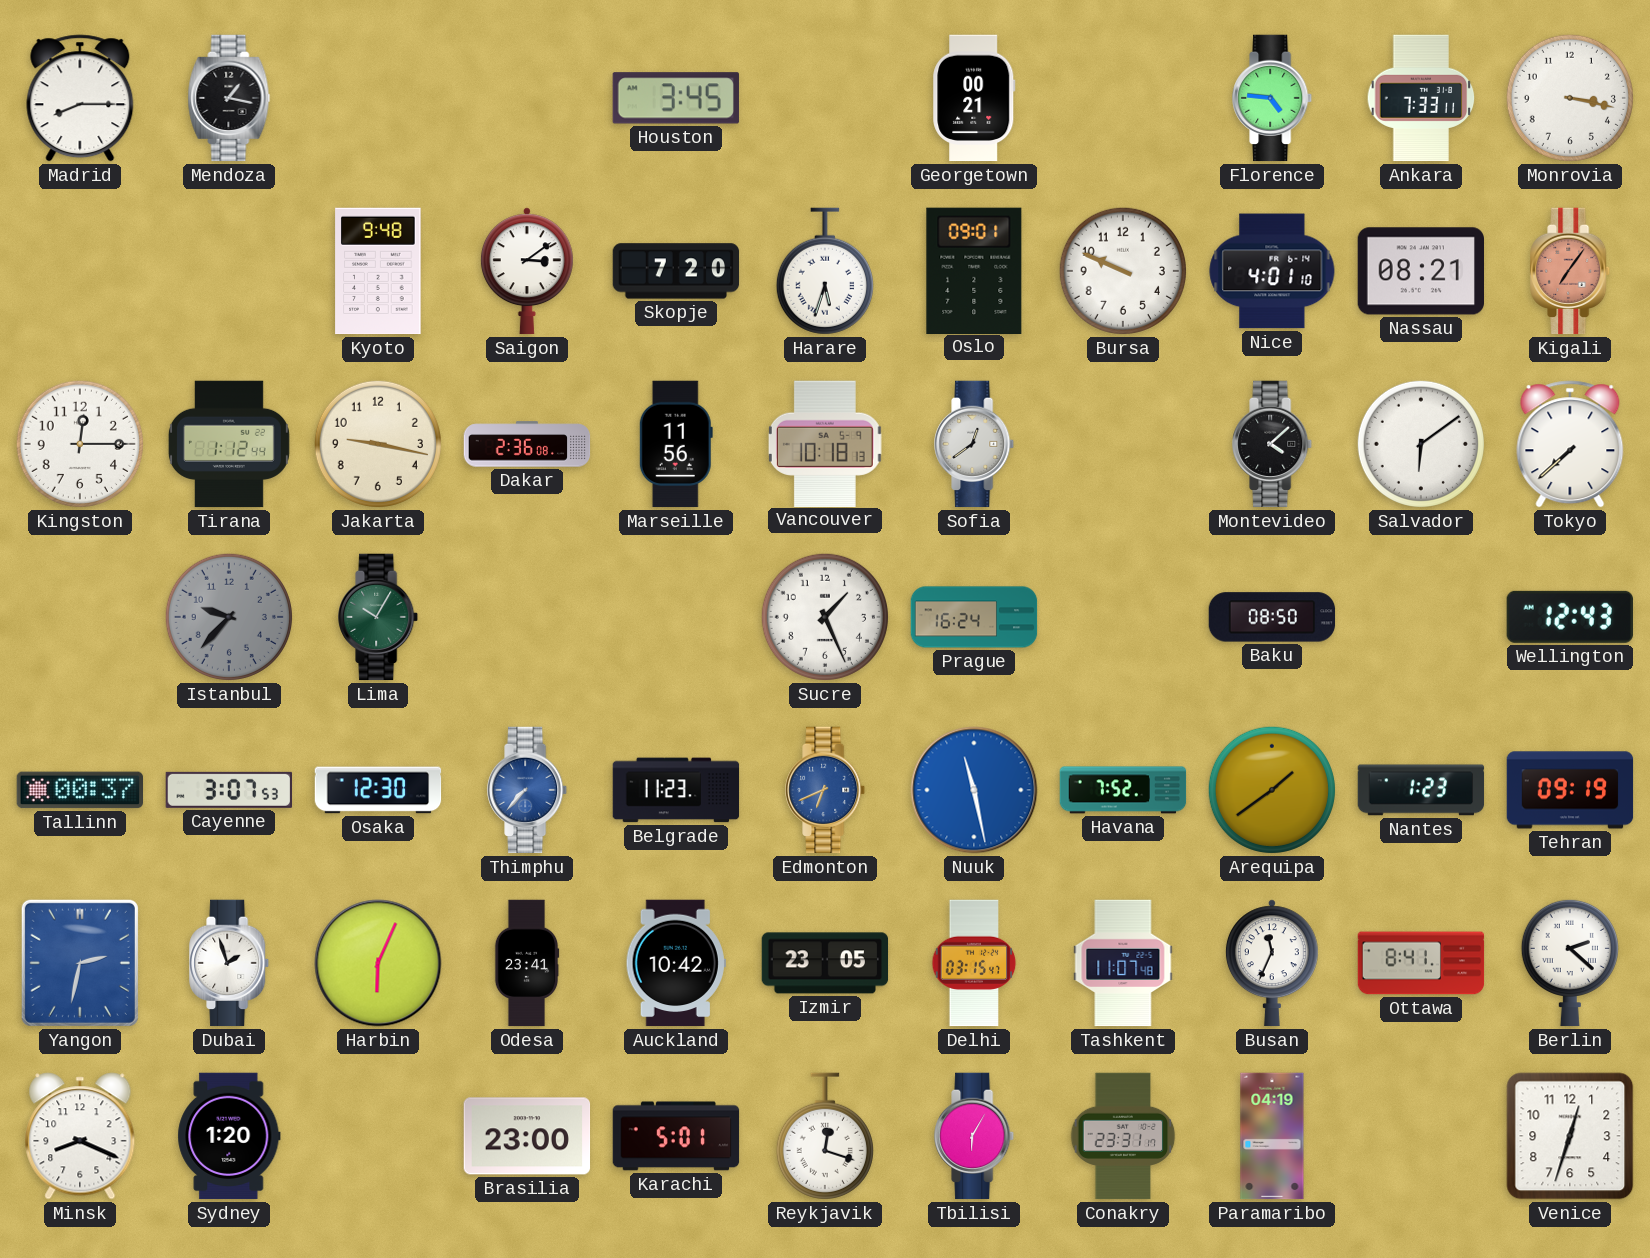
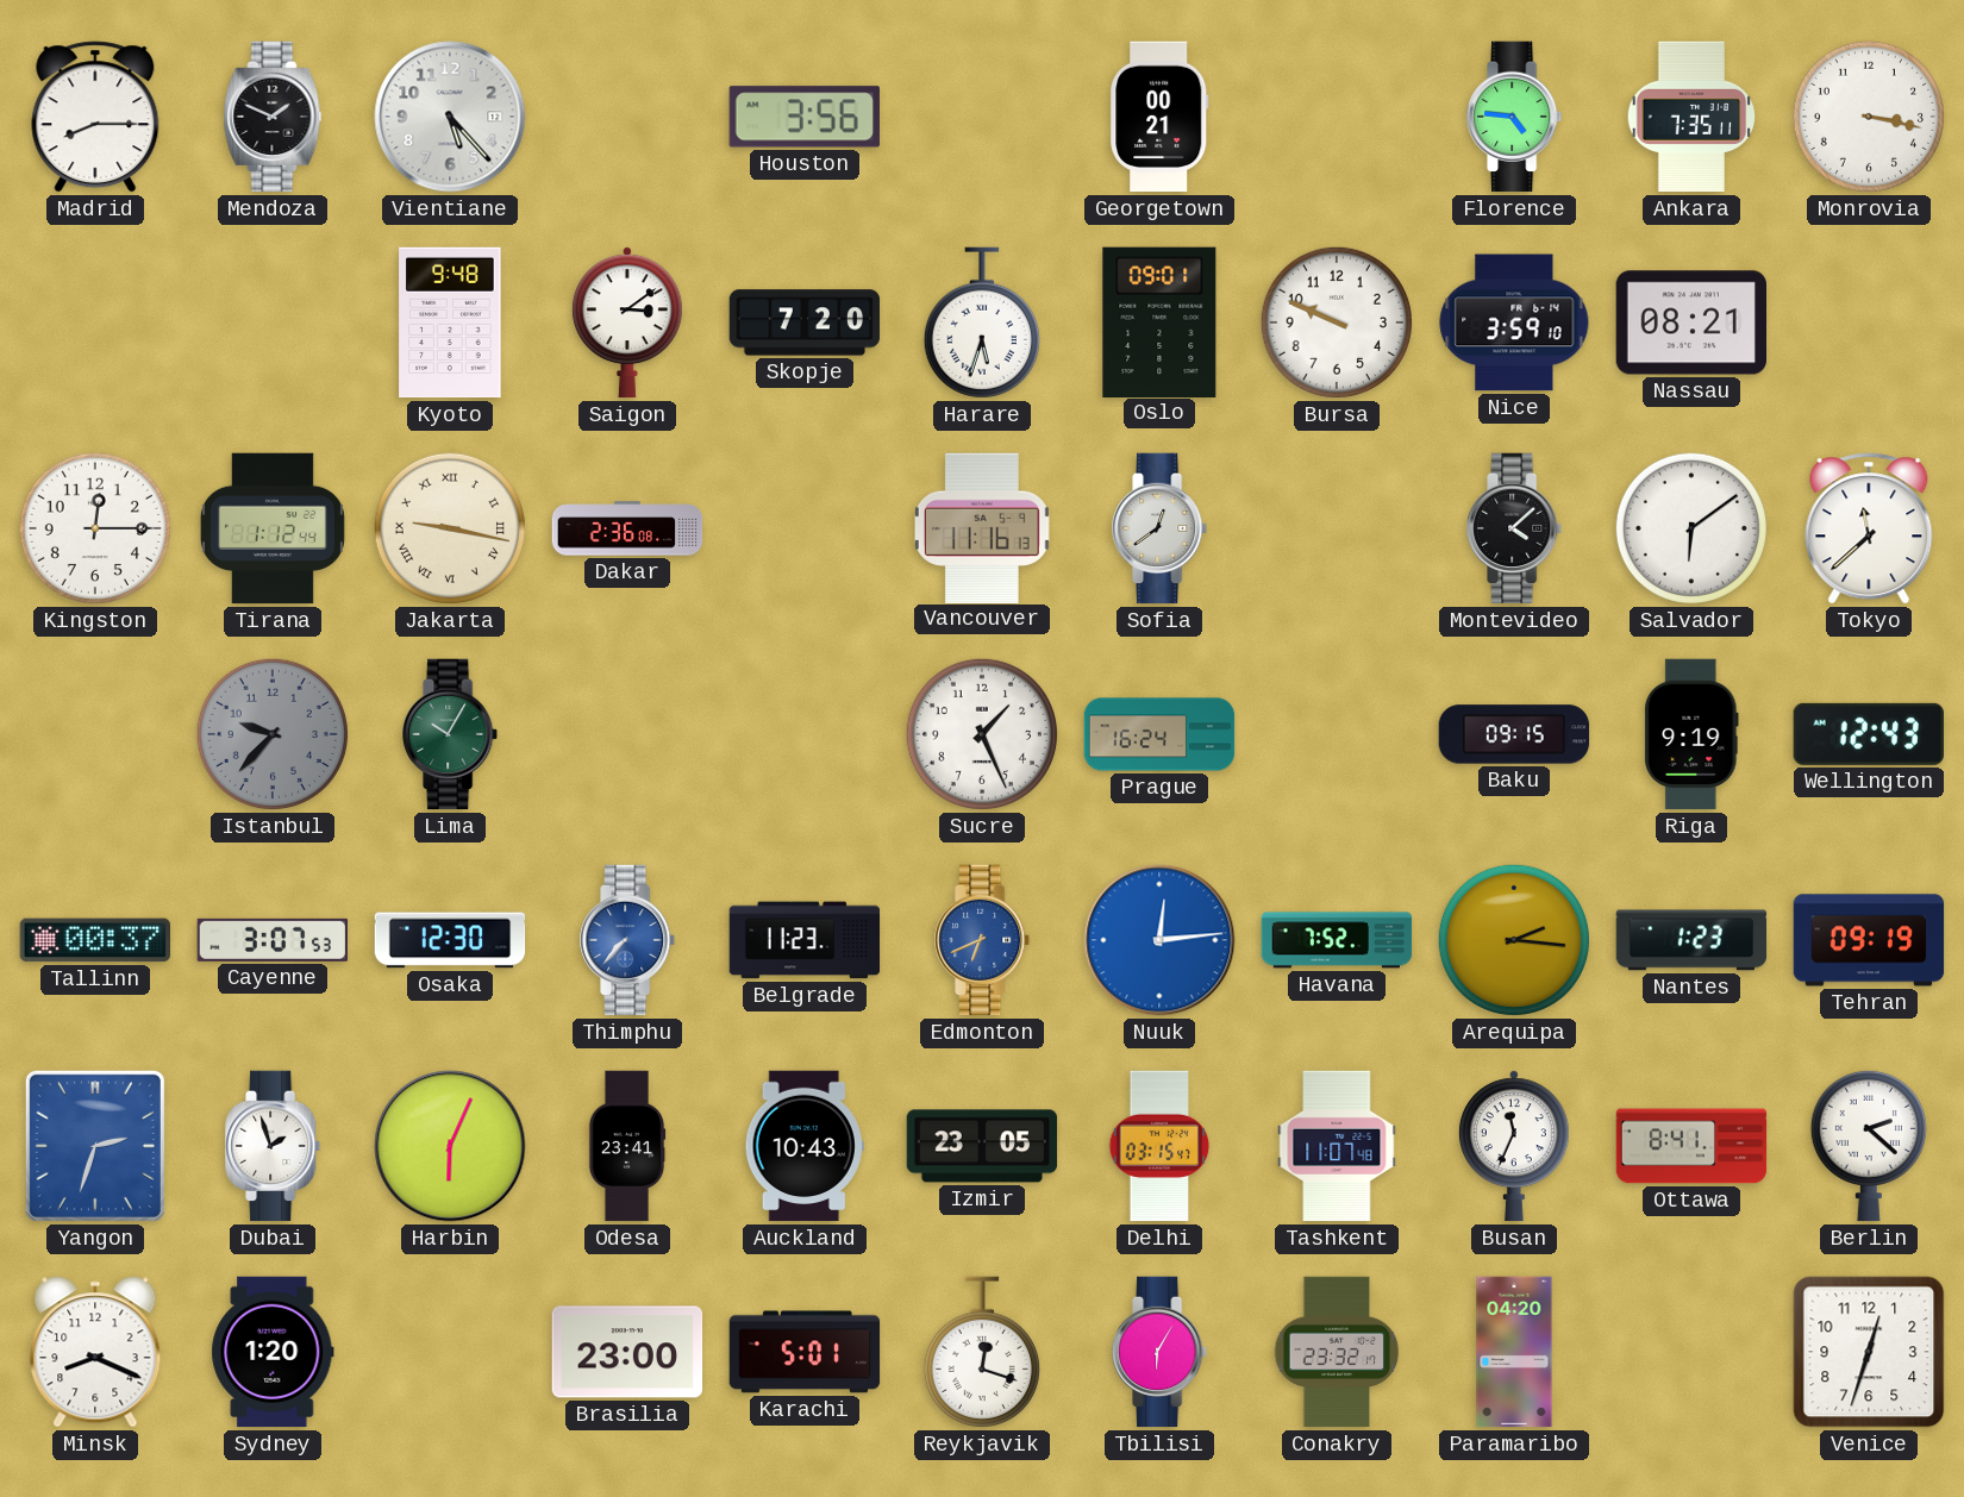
Mendoza: 1:17 -> 1:49 (273, 117)
Vientiane: none -> 5:23 (450, 117)
Houston: 3:45 -> 3:56 (805, 117)
Ankara: 7:33 -> 7:35 (1691, 117)
Nice: 4:01 -> 3:59 (1514, 322)
Kigali: 7:06 -> none (1571, 271)
Jakarta numerals: Arabic -> Roman (450, 528)
Marseille: 11:56 -> none (676, 444)
Vancouver: 10:18 -> 11:16 (982, 527)
Tokyo: 7:38 -> 11:38 (1869, 528)
Baku: 08:50 -> 09:15 (1514, 734)
Riga: none -> 9:19 (1691, 734)
Nuuk: 11:28 -> 12:14 (1159, 940)
Arequipa: 1:39 -> 2:16 (1514, 940)
Yangon: 2:32 -> 2:33 (95, 1146)
Auckland: 10:42 -> 10:43 (805, 1146)
Conakry: 23:31 -> 23:32 (1337, 1352)
Paramaribo: 04:19 -> 04:20 (1514, 1352)
